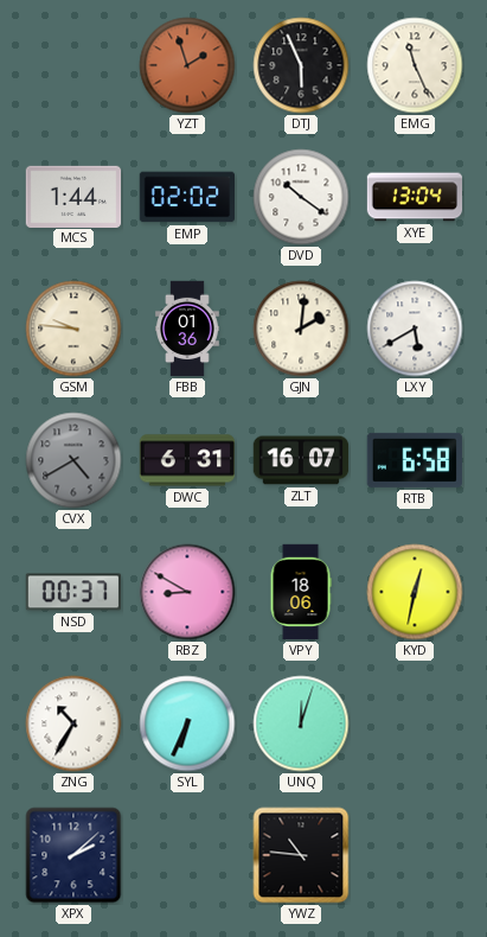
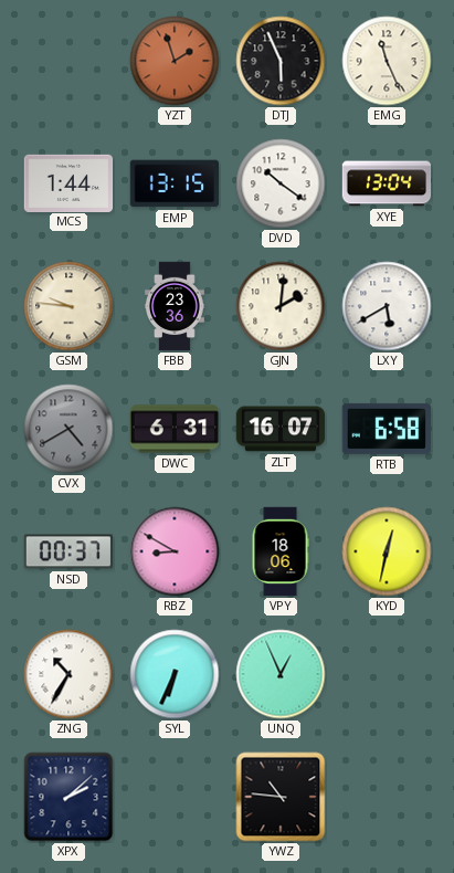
EMP: 02:02 -> 13:15 (173, 183)
FBB: 01:36 -> 23:36 (175, 306)
UNQ: 12:03 -> 12:56 (281, 674)
